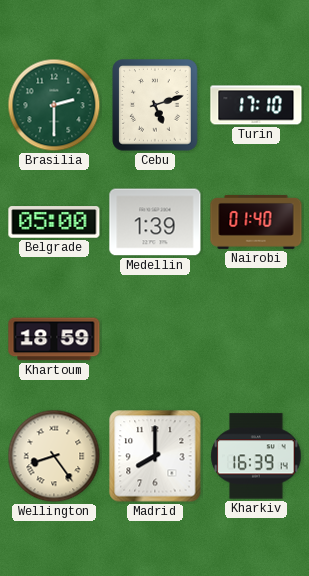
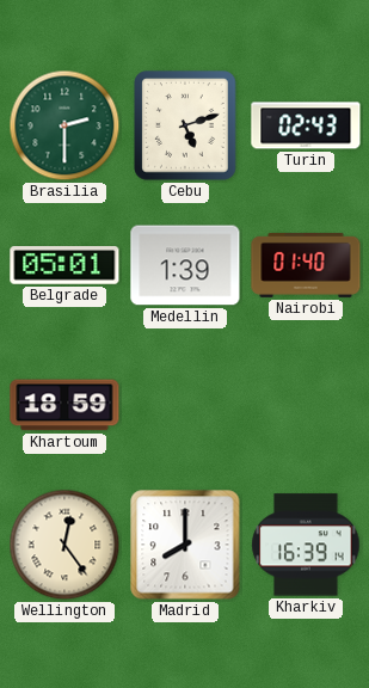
Turin: 17:10 -> 02:43 (306, 125)
Belgrade: 05:00 -> 05:01 (64, 265)
Wellington: 8:24 -> 12:24 (64, 545)
